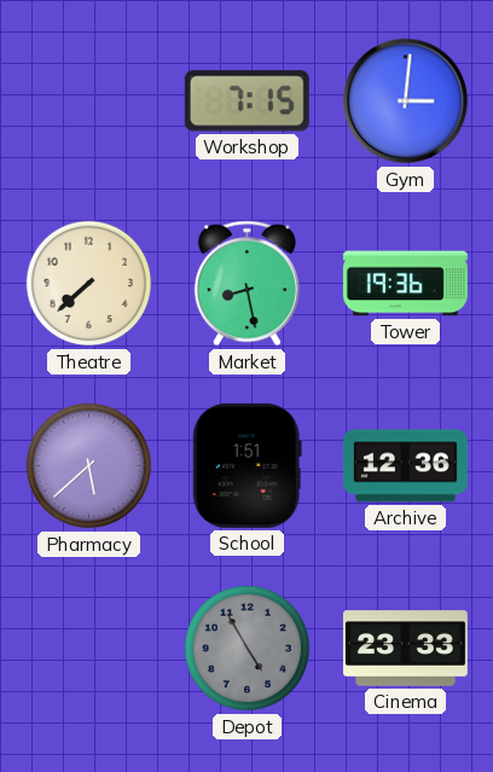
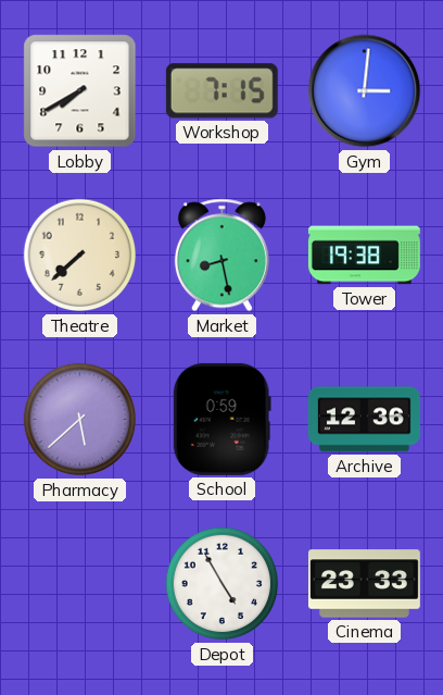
Lobby: none -> 7:40 (80, 91)
Tower: 19:36 -> 19:38 (364, 256)
School: 1:51 -> 0:59 (221, 419)
Depot dial: grey -> white (223, 584)
